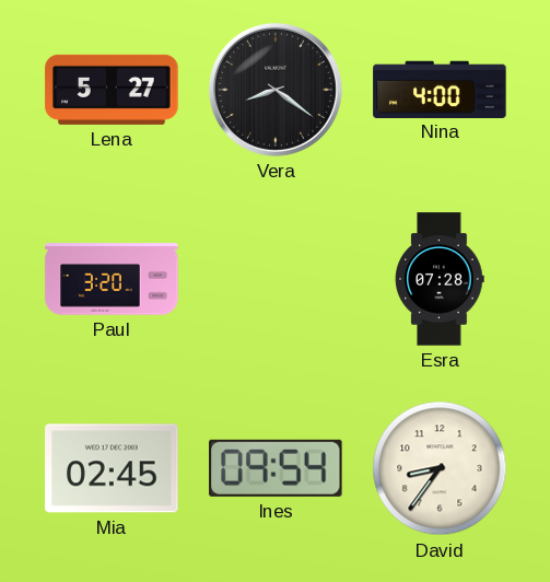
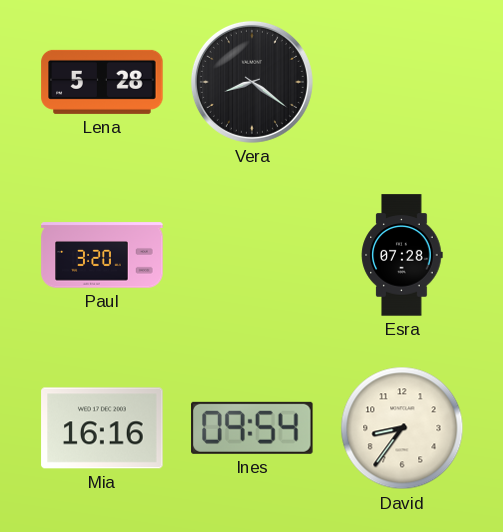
Lena: 5:27 -> 5:28 (102, 82)
Nina: 4:00 -> none (440, 89)
Mia: 02:45 -> 16:16 (102, 428)
